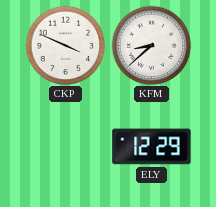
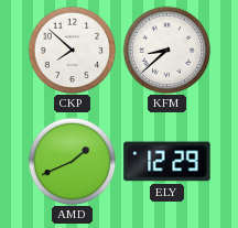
CKP: 3:49 -> 7:52 (72, 50)
AMD: none -> 1:41 (72, 161)
